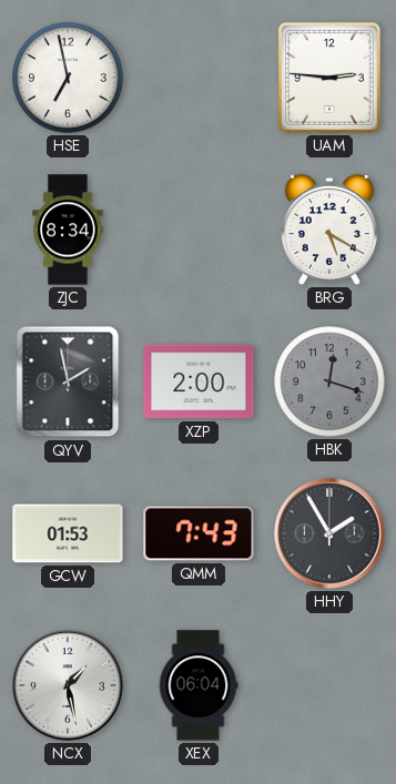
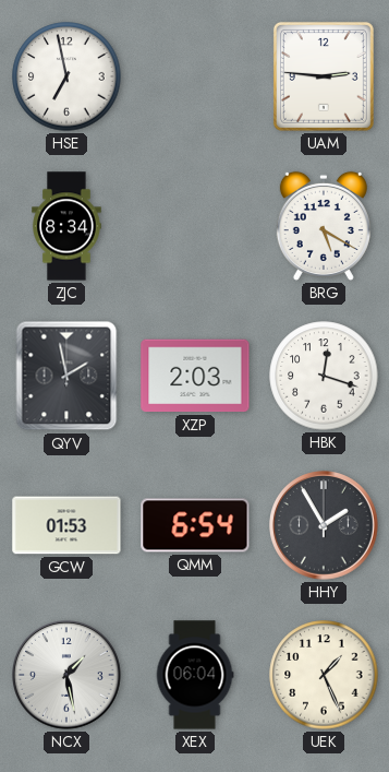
XZP: 2:00 -> 2:03 (195, 376)
HBK dial: grey -> white (324, 376)
QMM: 7:43 -> 6:54 (195, 525)
UEK: none -> 1:26 (324, 675)
